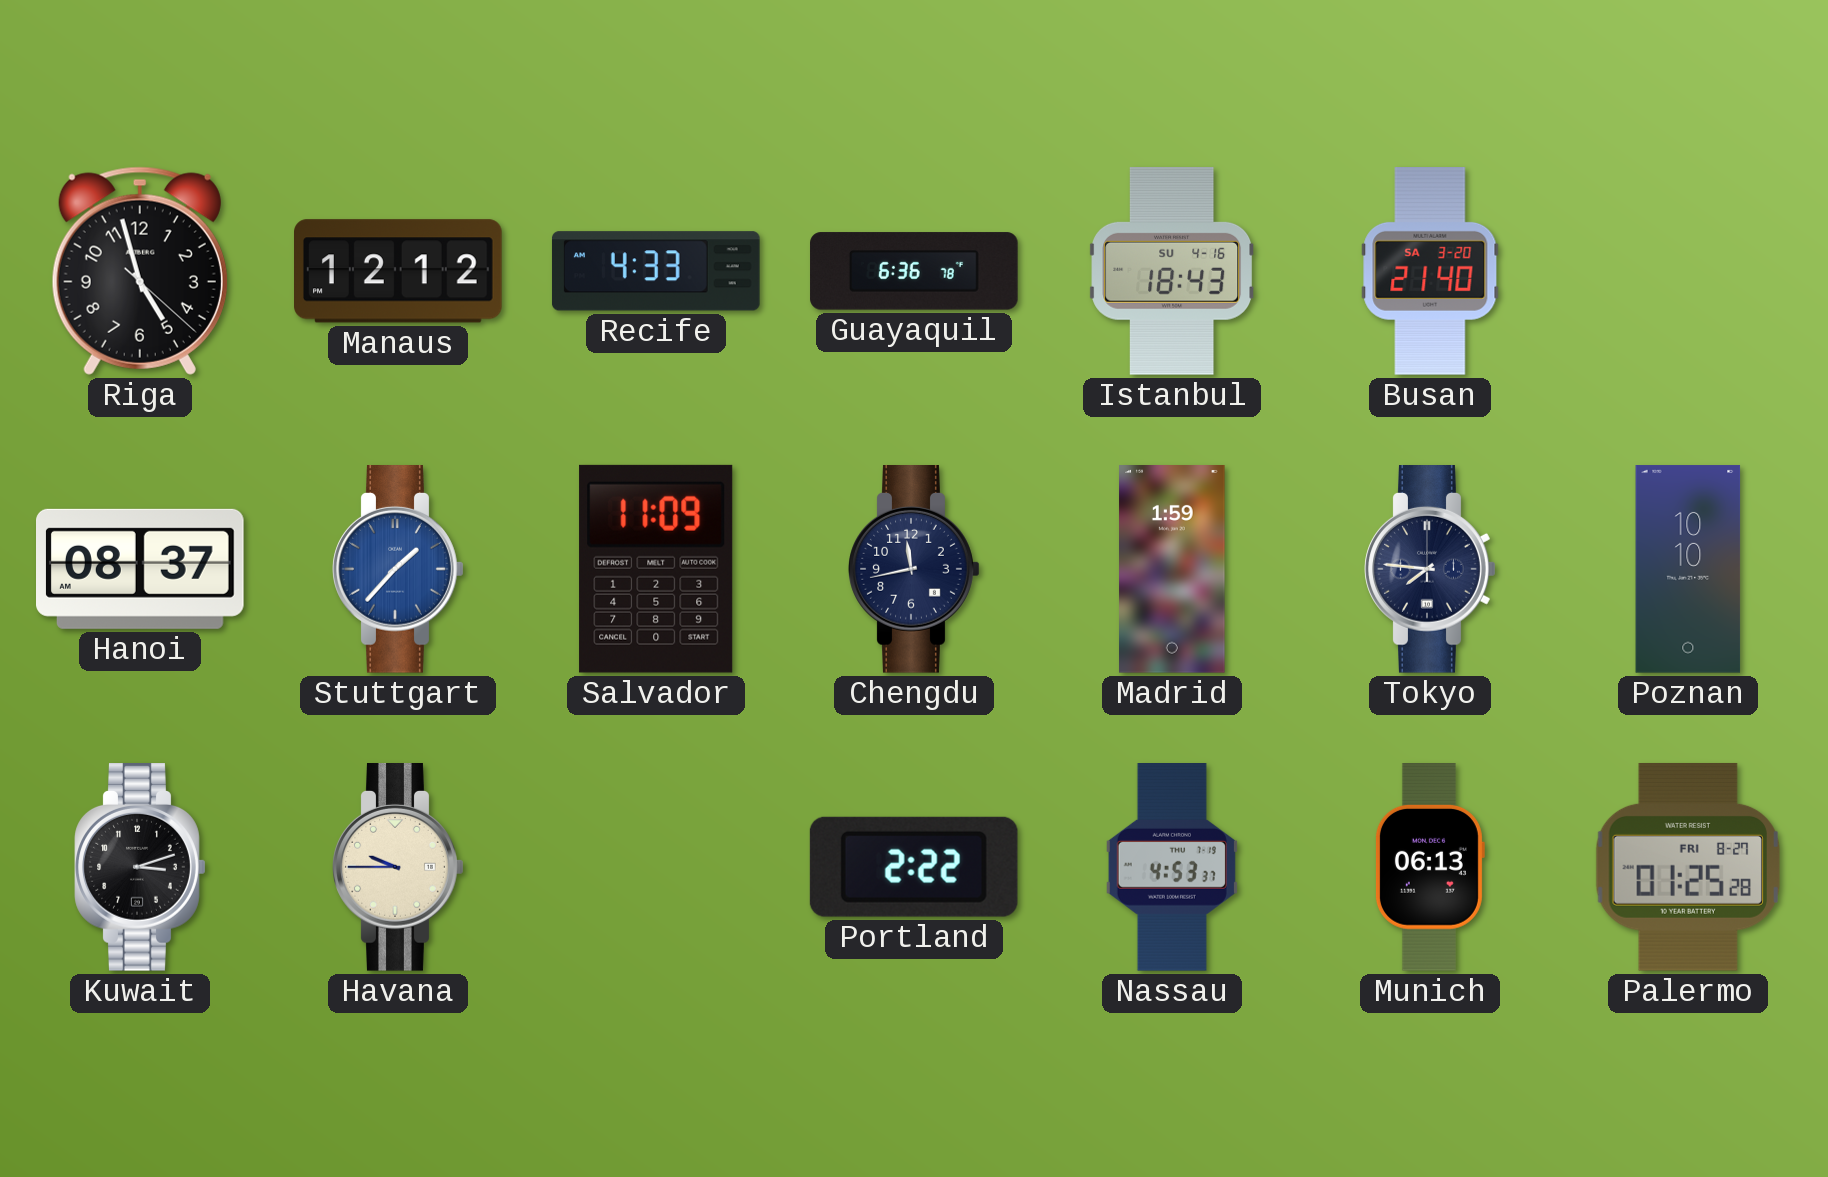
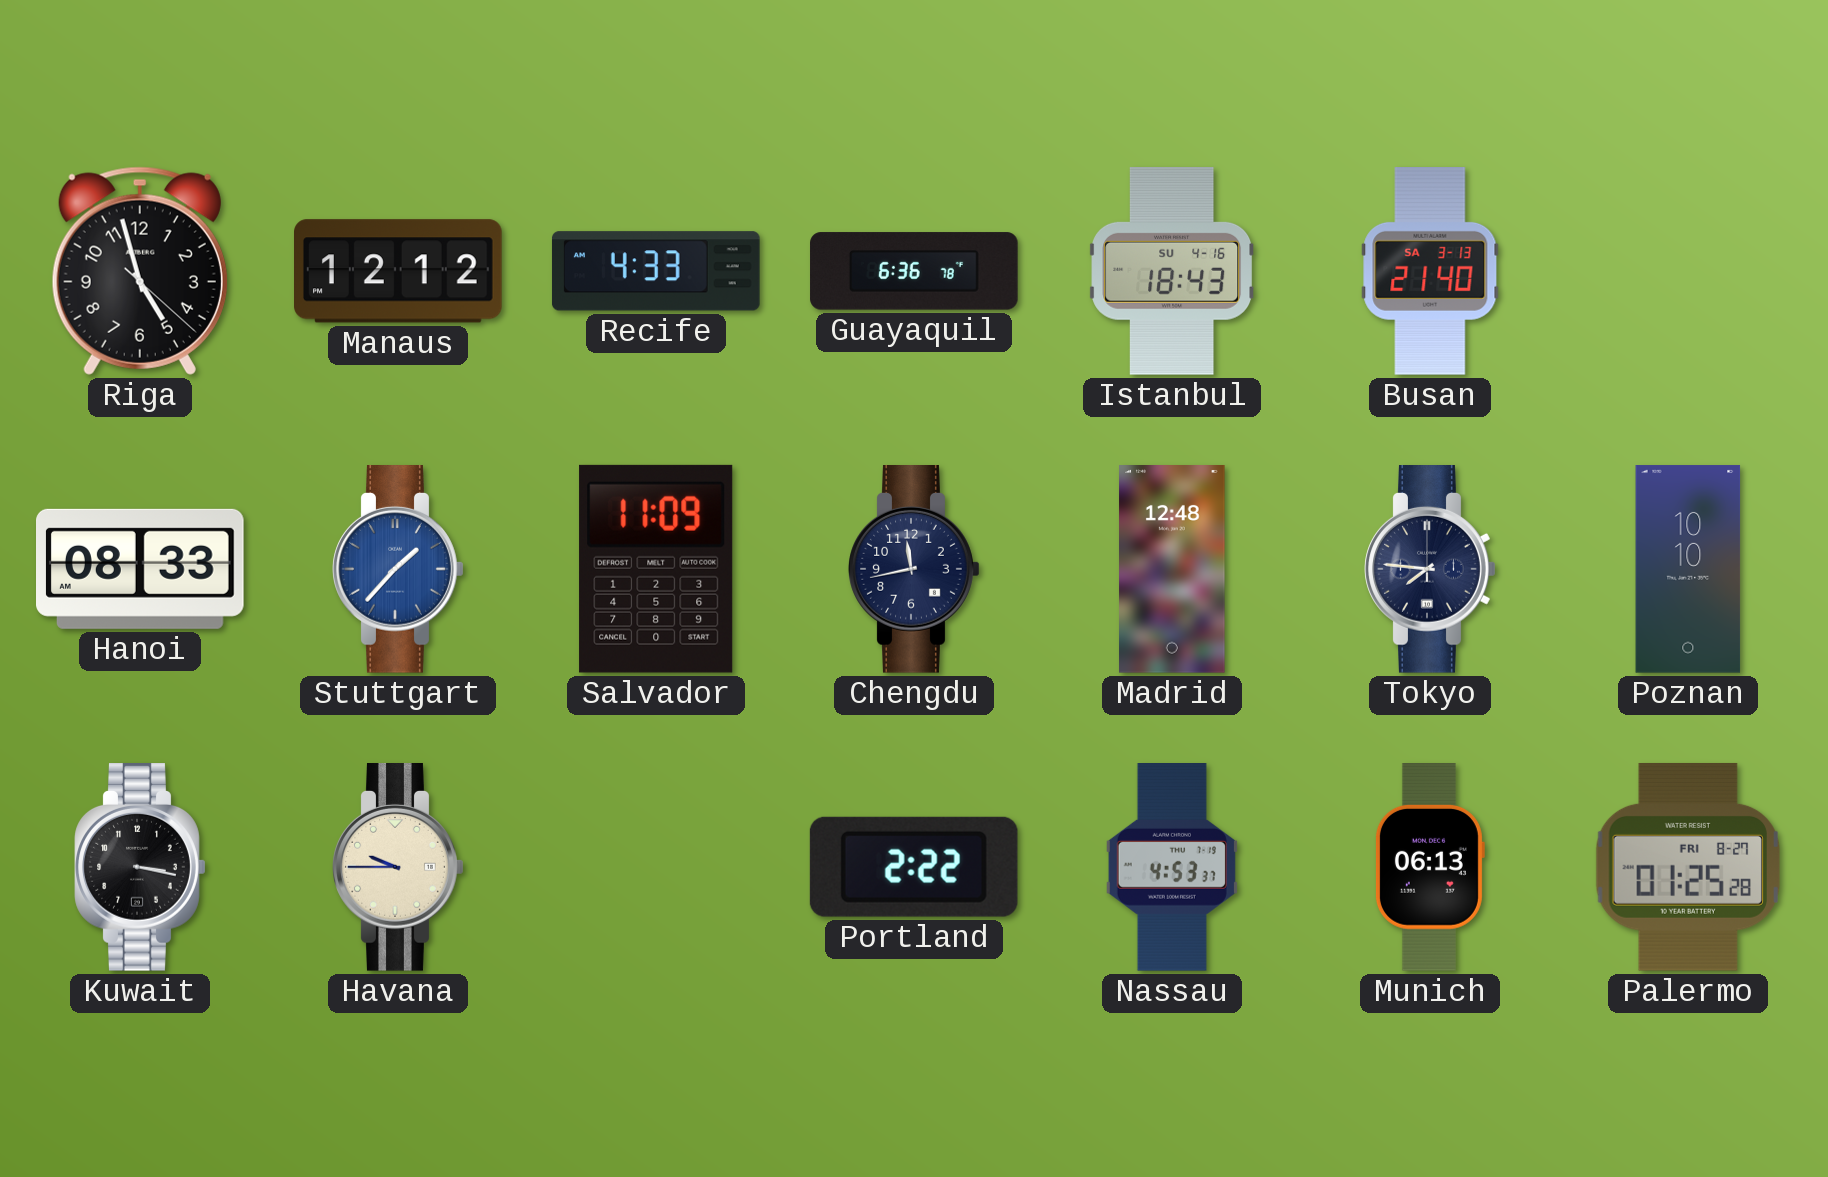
Busan date: SA 3-20 -> SA 3-13 (1430, 272)
Hanoi: 08:37 -> 08:33 (141, 569)
Madrid: 1:59 -> 12:48 (1172, 569)
Kuwait: 3:12 -> 3:17 (140, 868)
